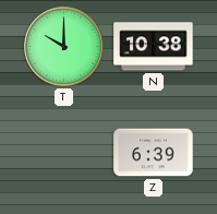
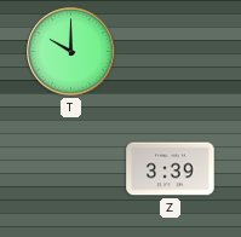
N: 10:38 -> none (154, 47)
Z: 6:39 -> 3:39 (171, 169)
